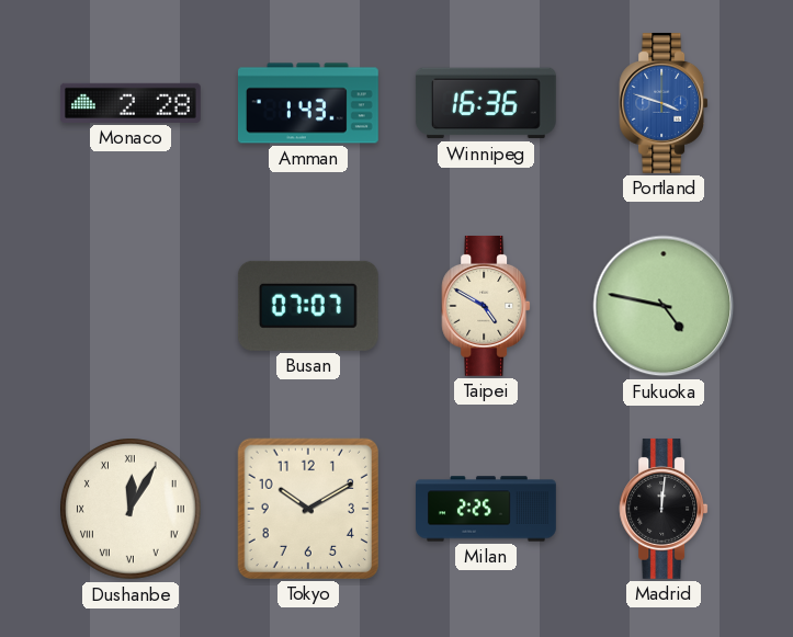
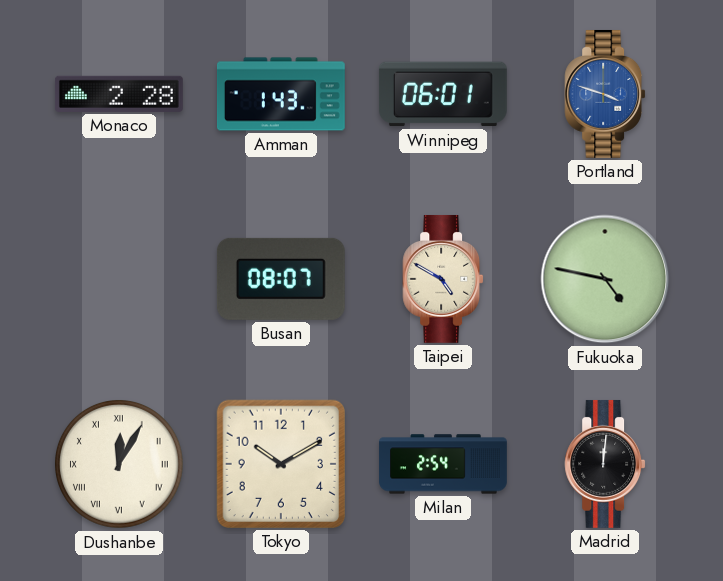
Winnipeg: 16:36 -> 06:01 (443, 94)
Busan: 07:07 -> 08:07 (281, 279)
Milan: 2:25 -> 2:54 (443, 464)
